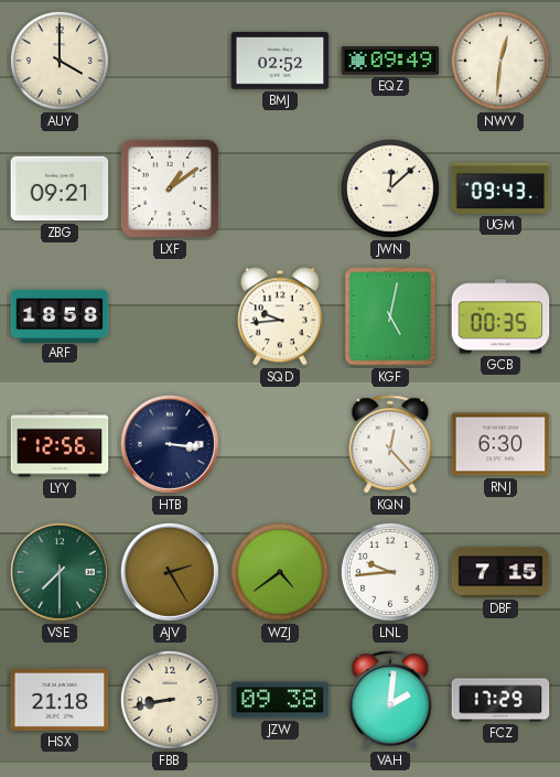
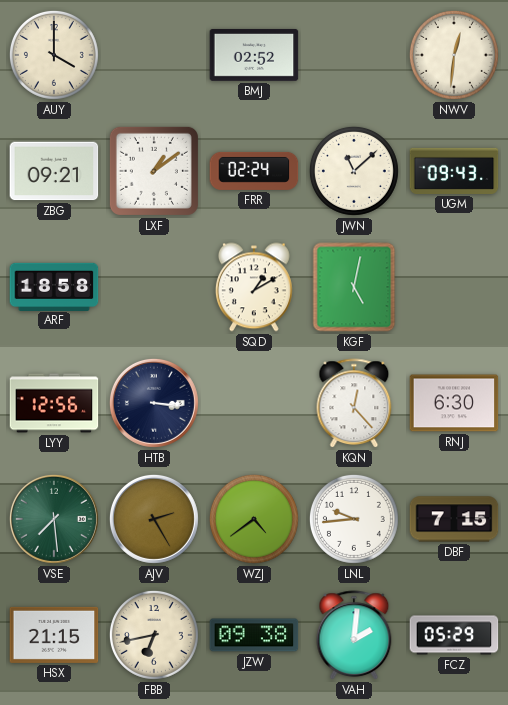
EQZ: 09:49 -> none (390, 62)
FRR: none -> 02:24 (254, 171)
JWN: 12:08 -> 11:08 (354, 171)
SQD: 9:44 -> 1:10 (254, 287)
GCB: 00:35 -> none (500, 316)
VSE: 7:30 -> 7:29 (54, 519)
HSX: 21:18 -> 21:15 (54, 635)
FBB: 8:43 -> 6:43 (154, 635)
FCZ: 17:29 -> 05:29 (454, 635)
